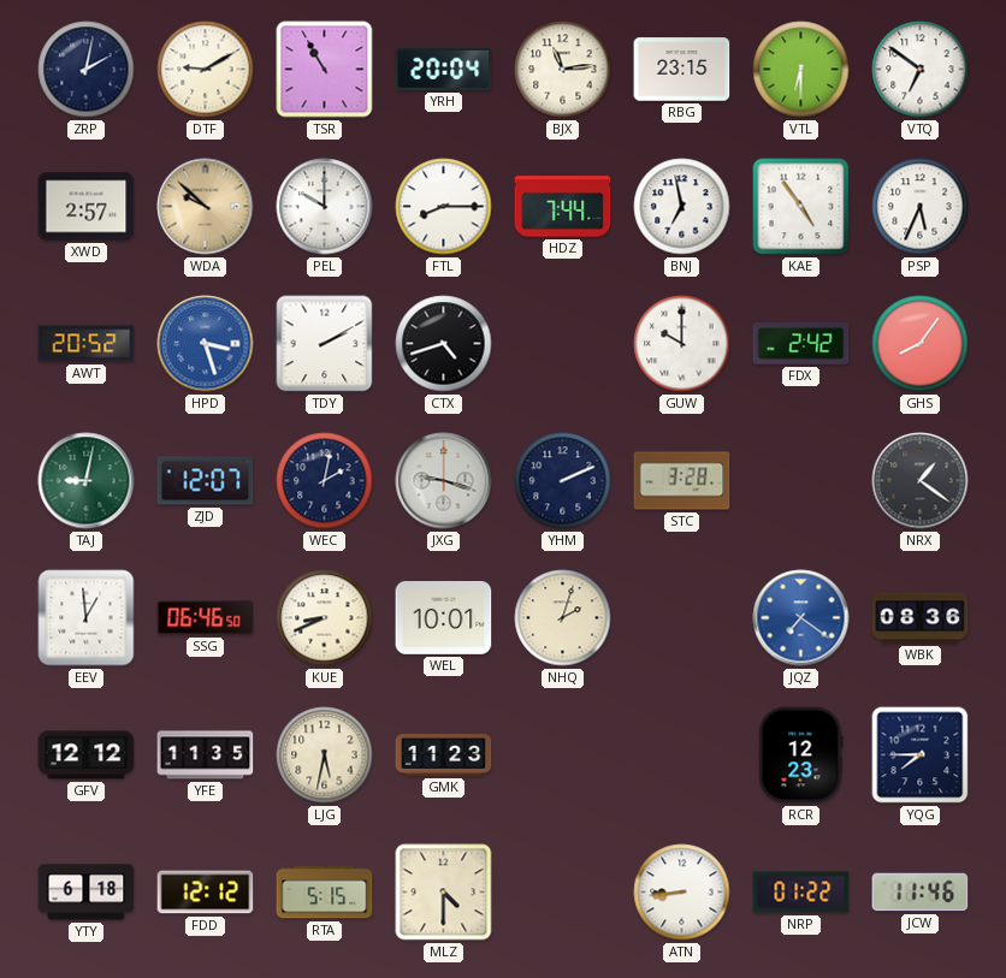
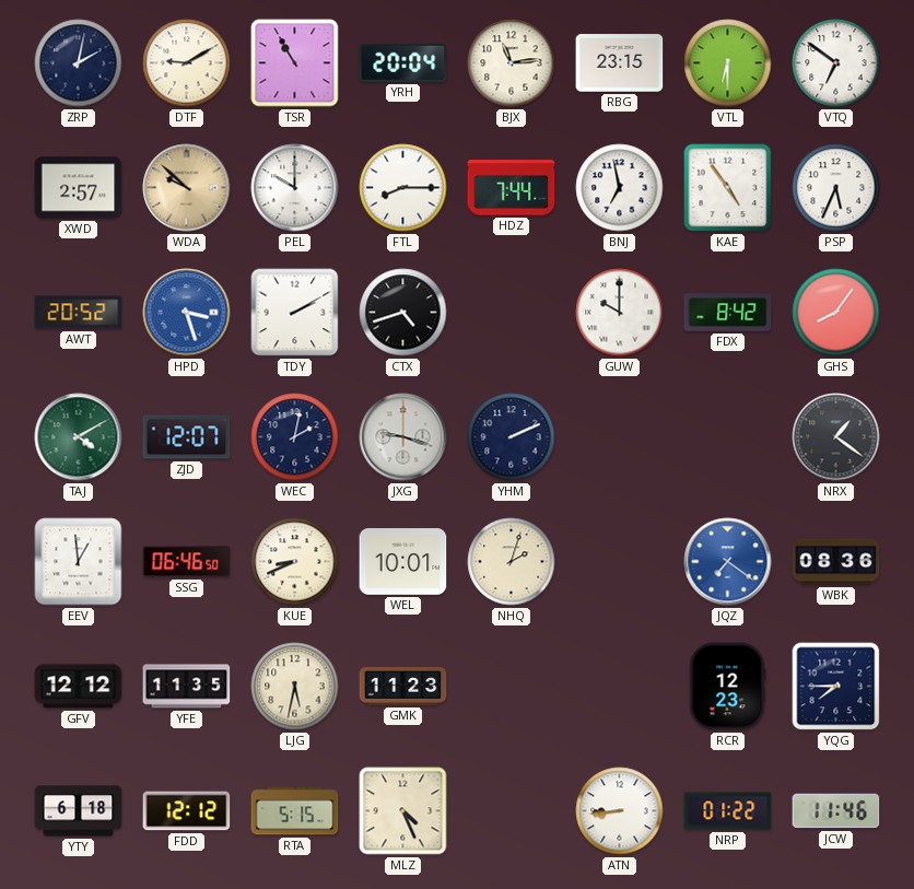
FDX: 2:42 -> 8:42 (728, 313)
TAJ: 9:02 -> 4:10 (79, 437)
STC: 3:28 -> none (682, 481)
MLZ: 4:30 -> 4:26 (403, 811)
